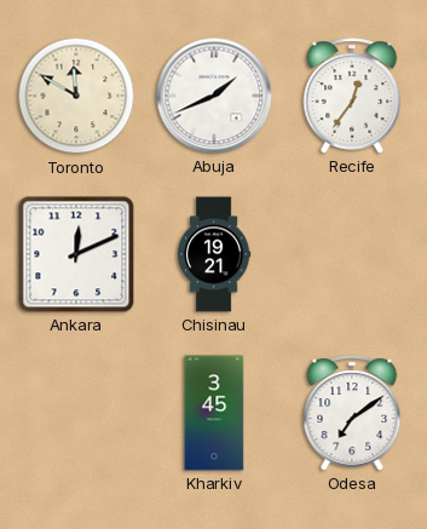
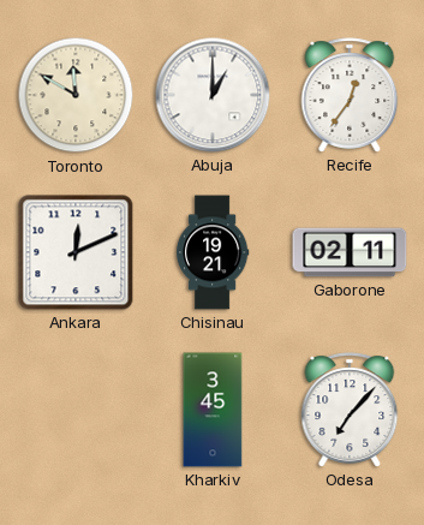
Abuja: 1:41 -> 1:00 (213, 95)
Gaborone: none -> 02:11 (350, 252)
Odesa: 7:09 -> 7:07 (350, 410)
